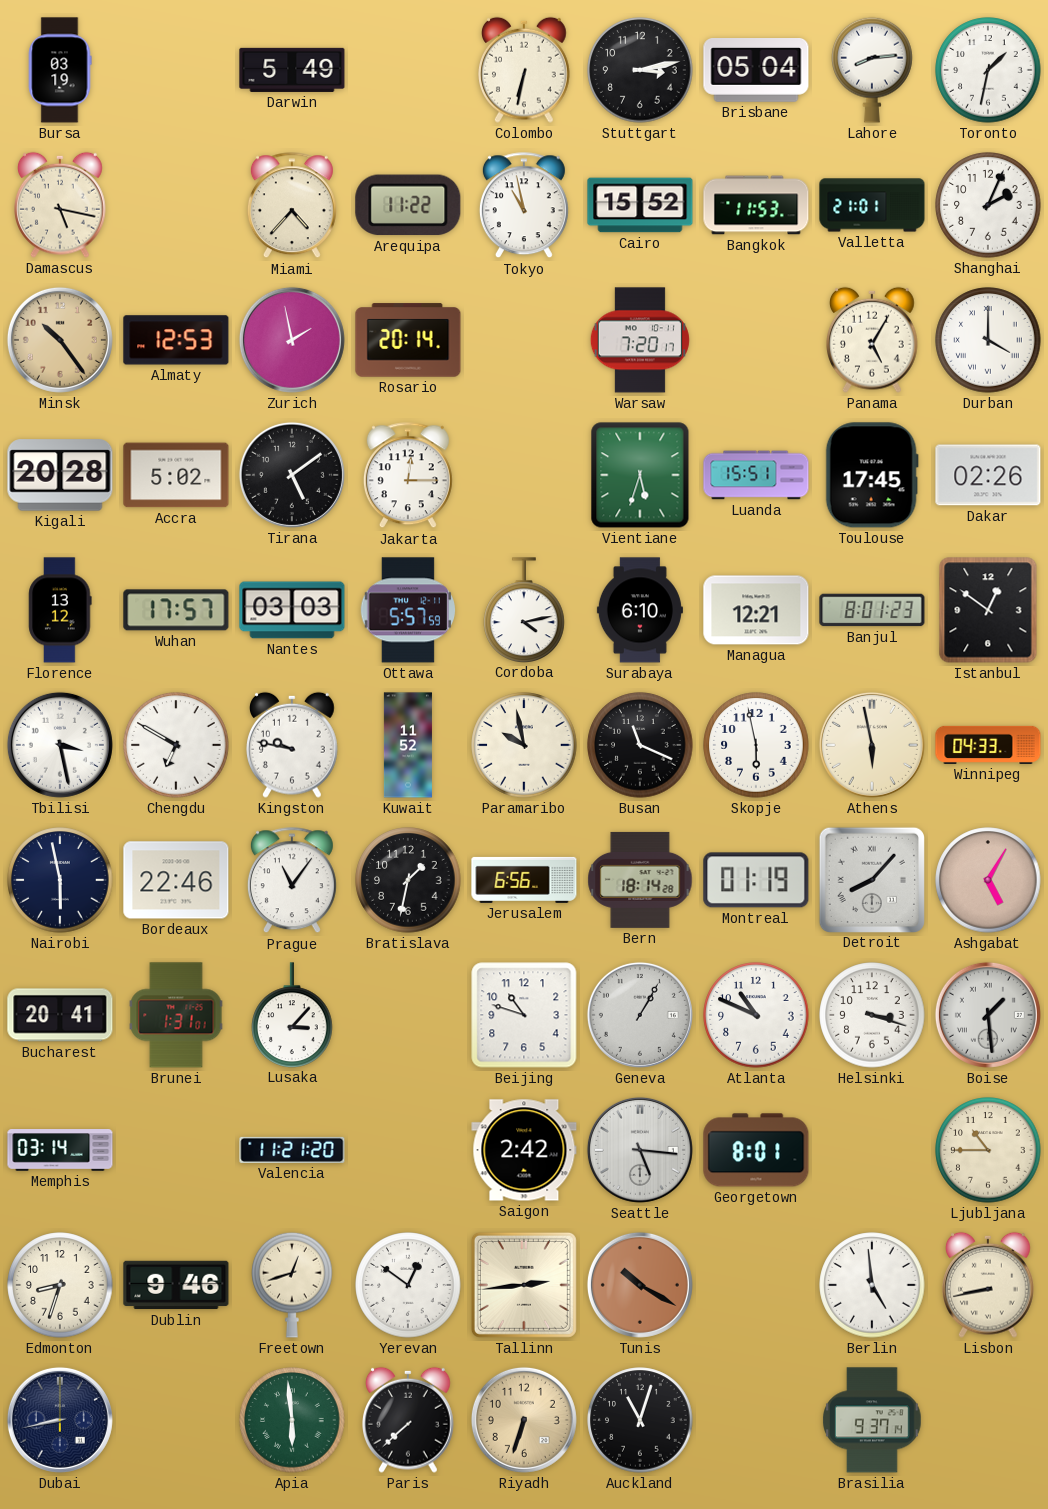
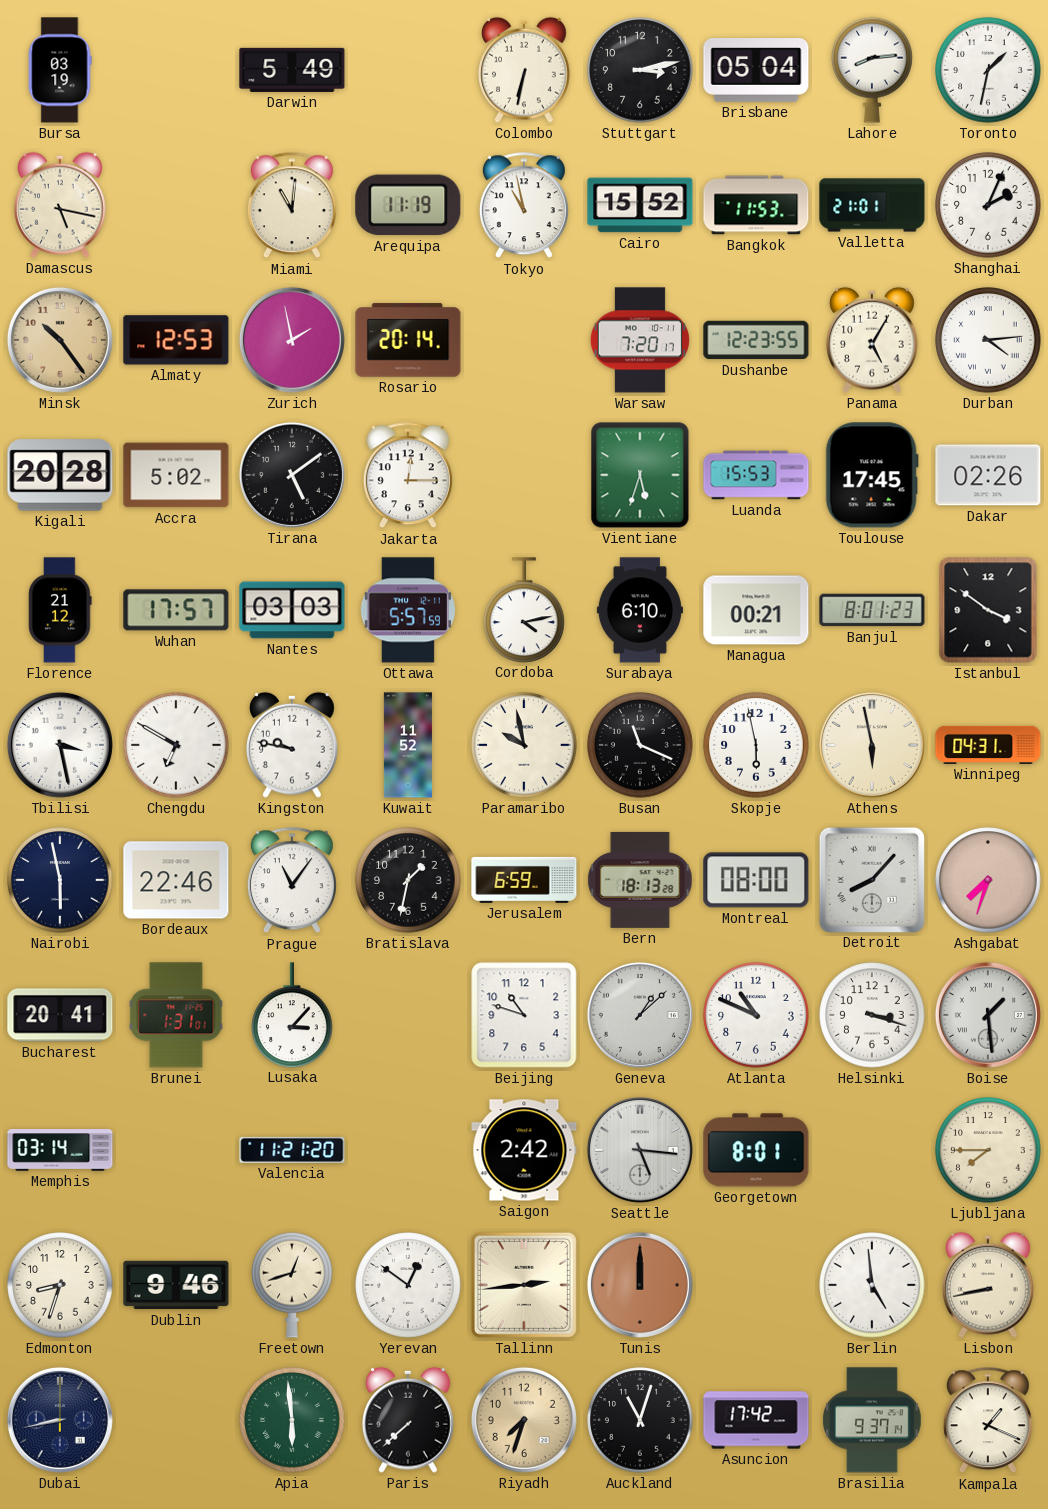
Miami: 4:37 -> 11:01 (292, 206)
Arequipa: 11:22 -> 11:19 (408, 205)
Dushanbe: none -> 12:23 (756, 340)
Durban: 4:00 -> 4:14 (988, 340)
Luanda: 15:51 -> 15:53 (756, 475)
Florence: 13:12 -> 21:12 (60, 610)
Managua: 12:21 -> 00:21 (756, 610)
Istanbul: 12:51 -> 3:51 (988, 610)
Winnipeg: 04:33 -> 04:31 (988, 745)
Jerusalem: 6:56 -> 6:59 (524, 880)
Bern: 18:14 -> 18:13 (640, 880)
Montreal: 01:19 -> 08:00 (756, 880)
Ashgabat: 5:05 -> 7:33 (988, 880)
Geneva: 1:05 -> 1:08 (640, 1015)
Ljubljana: 10:45 -> 7:45 (988, 1150)
Tunis: 10:20 -> 12:00 (640, 1285)
Riyadh: 6:33 -> 7:33 (524, 1420)
Asuncion: none -> 17:42 (756, 1420)
Kampala: none -> 1:19 (988, 1421)
